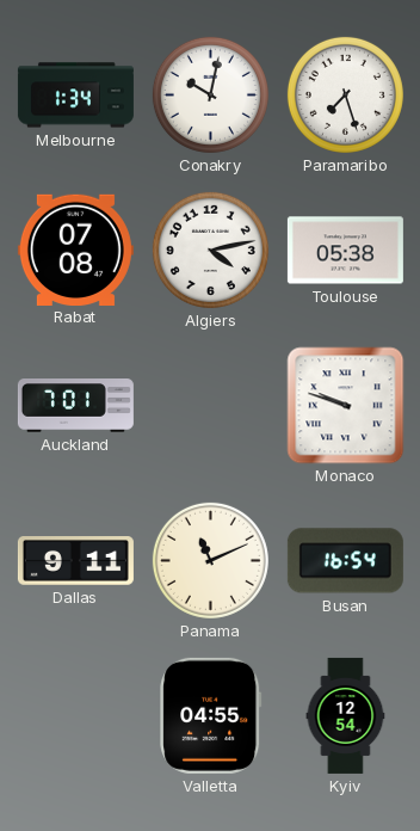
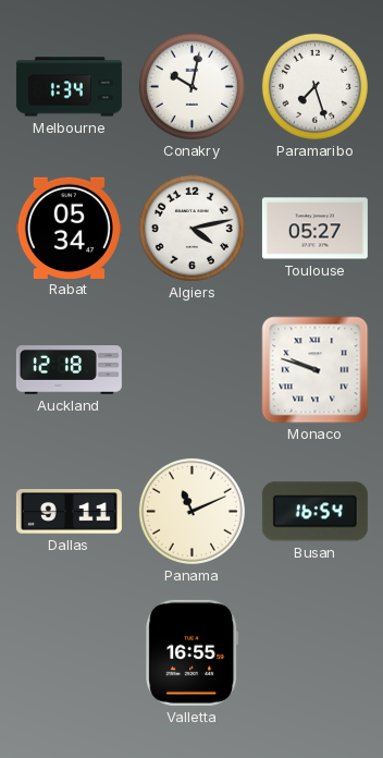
Rabat: 07:08 -> 05:34 (69, 228)
Toulouse: 05:38 -> 05:27 (314, 229)
Auckland: 7:01 -> 12:18 (69, 370)
Valletta: 04:55 -> 16:55 (193, 652)
Kyiv: 12:54 -> none (346, 715)
